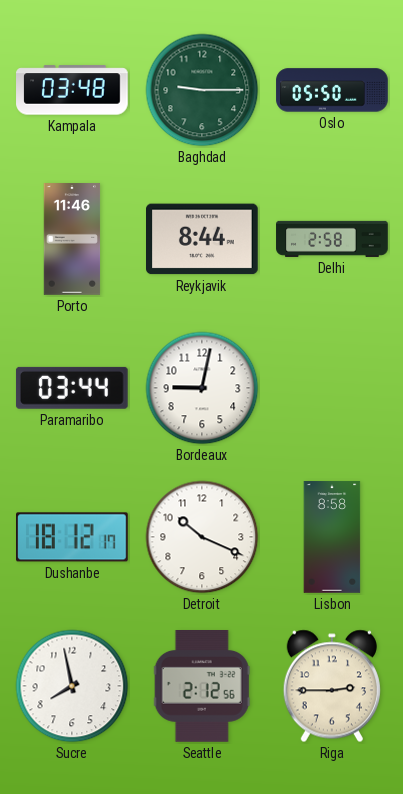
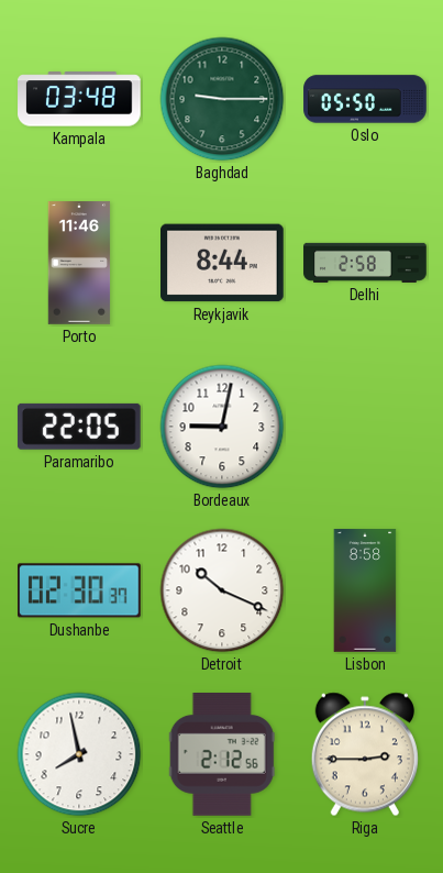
Paramaribo: 03:44 -> 22:05 (79, 427)
Dushanbe: 18:12 -> 02:30 (80, 590)
